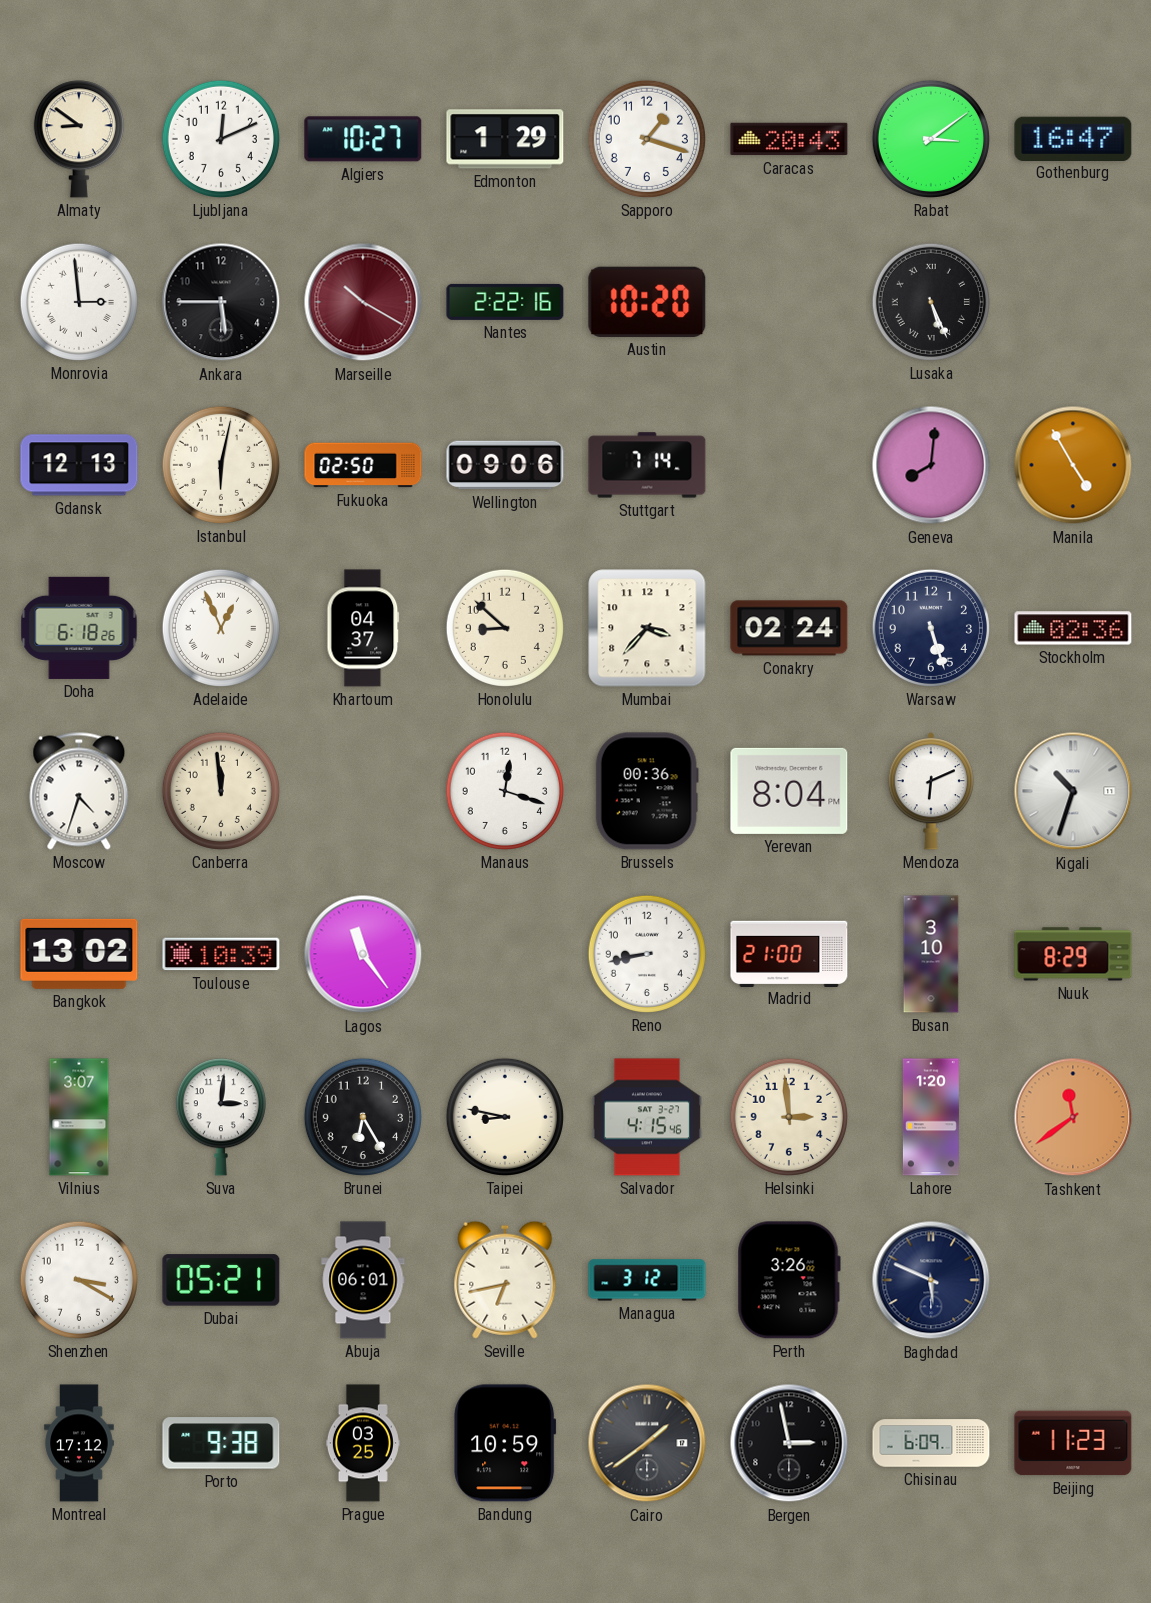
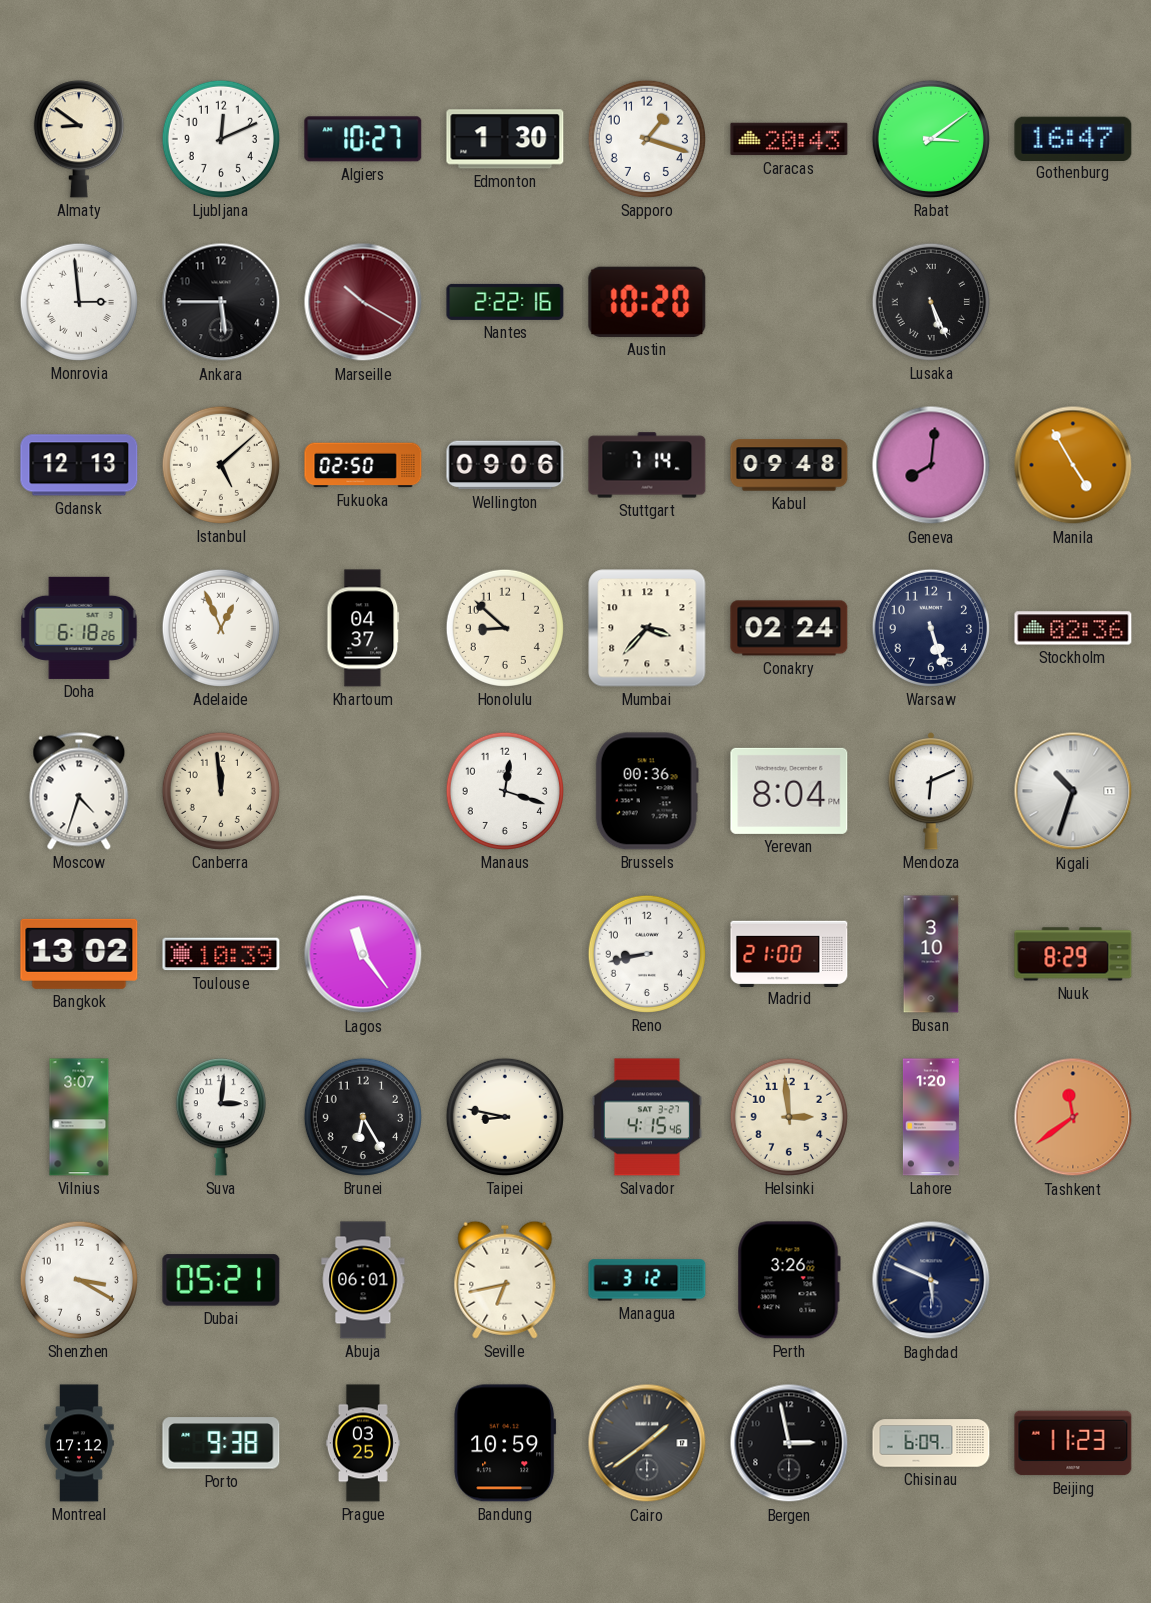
Edmonton: 1:29 -> 1:30 (505, 139)
Istanbul: 6:02 -> 5:08 (221, 465)
Kabul: none -> 09:48 (789, 465)
